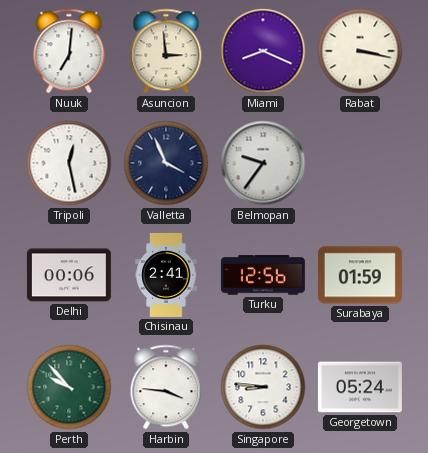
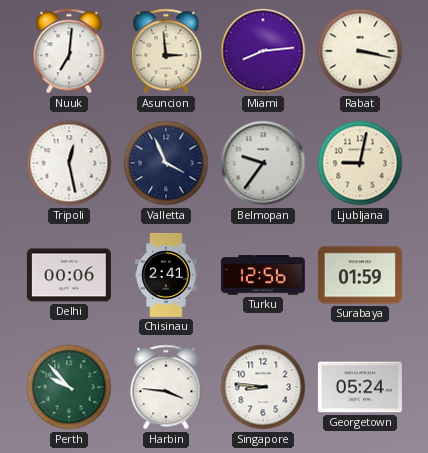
Miami: 8:19 -> 8:14 (263, 51)
Ljubljana: none -> 9:02 (360, 163)
